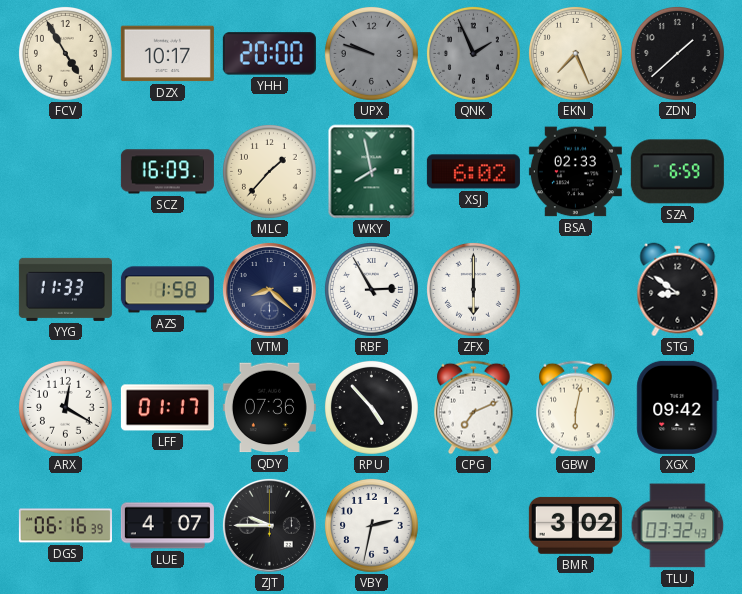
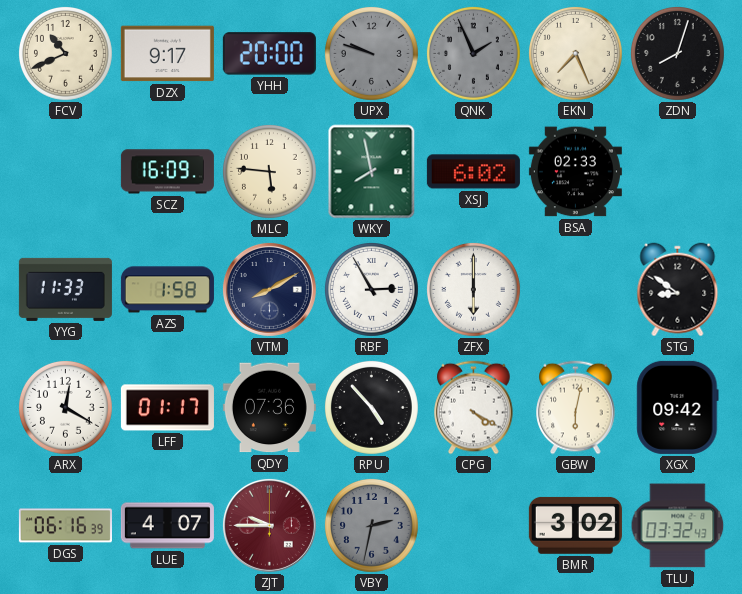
FCV: 4:55 -> 10:41 (65, 53)
DZX: 10:17 -> 9:17 (167, 54)
ZDN: 1:38 -> 8:03 (677, 53)
MLC: 1:37 -> 5:46 (269, 171)
SZA: 6:59 -> none (677, 172)
VTM: 8:22 -> 8:10 (269, 289)
CPG: 7:11 -> 4:20 (474, 408)
ZJT dial: black -> burgundy (269, 525)
VBY dial: white -> grey (371, 525)
